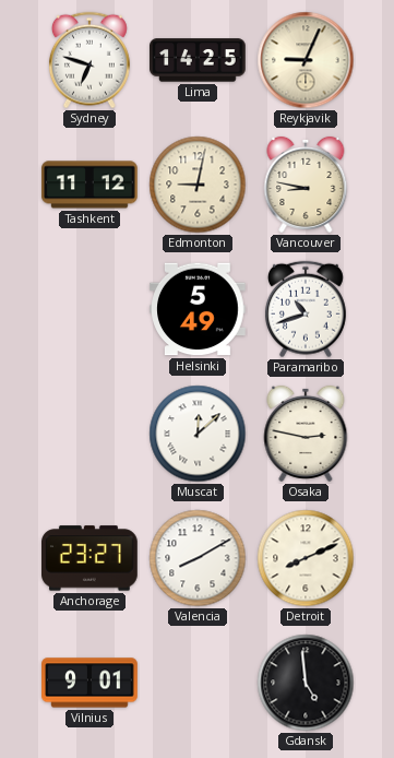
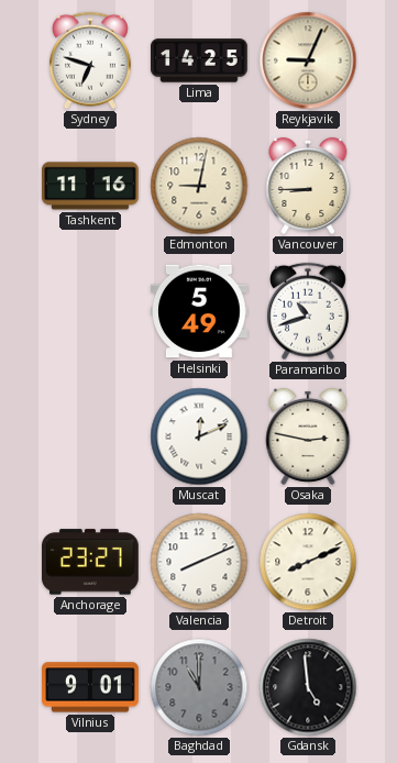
Tashkent: 11:12 -> 11:16 (91, 186)
Vancouver: 8:47 -> 8:45 (308, 186)
Muscat: 12:08 -> 12:11 (199, 436)
Valencia: 8:10 -> 8:11 (199, 562)
Baghdad: none -> 11:00 (199, 687)
